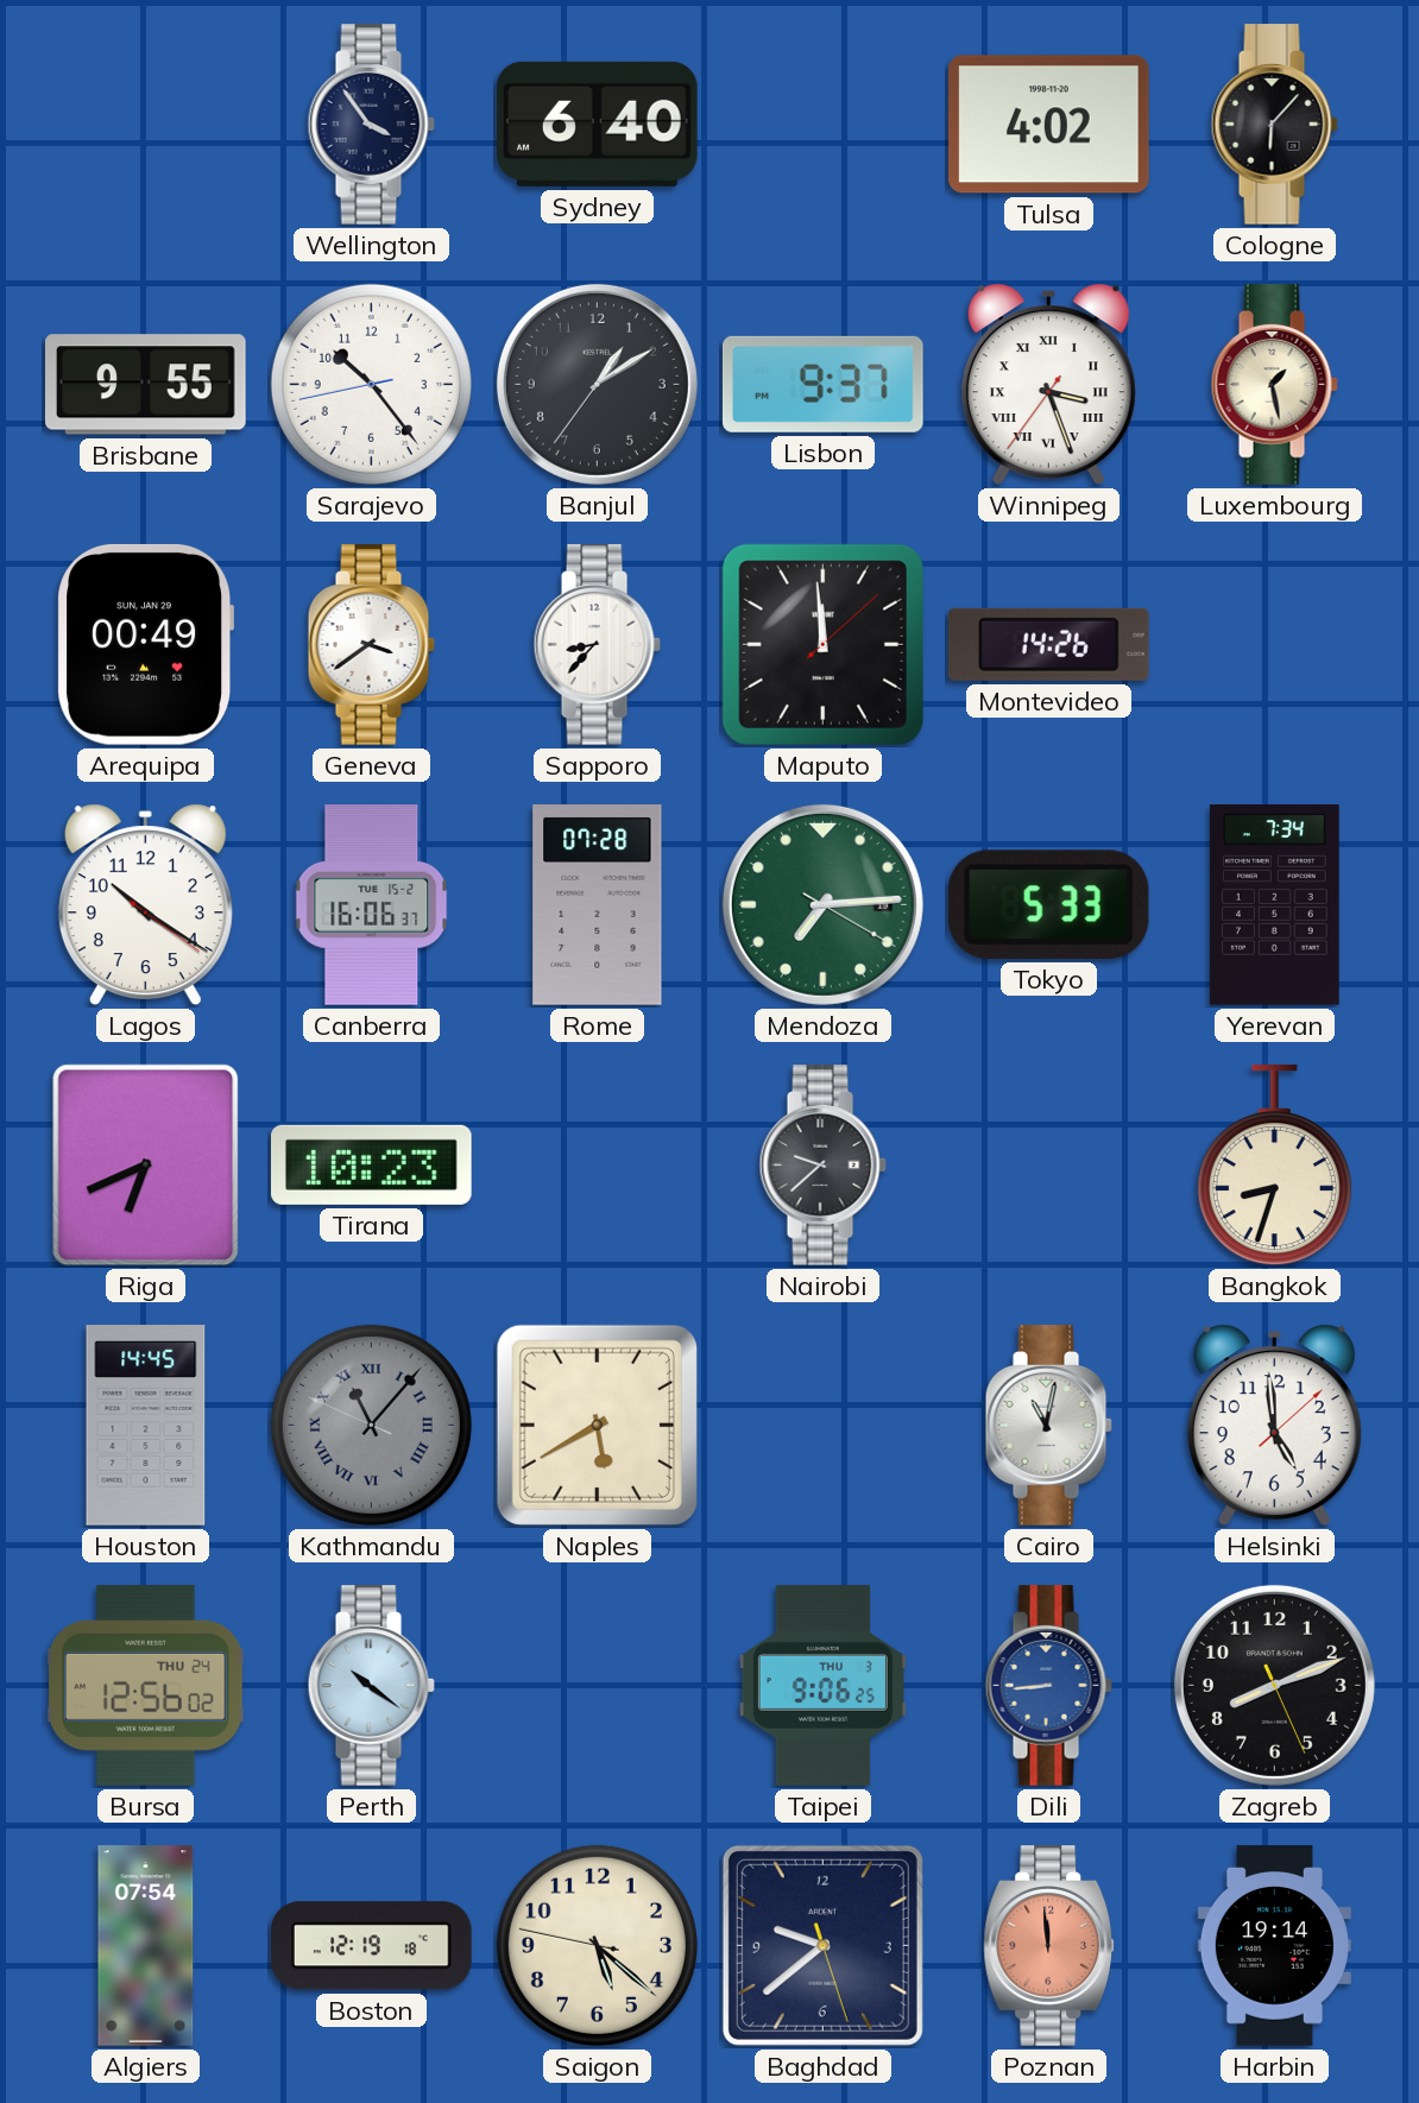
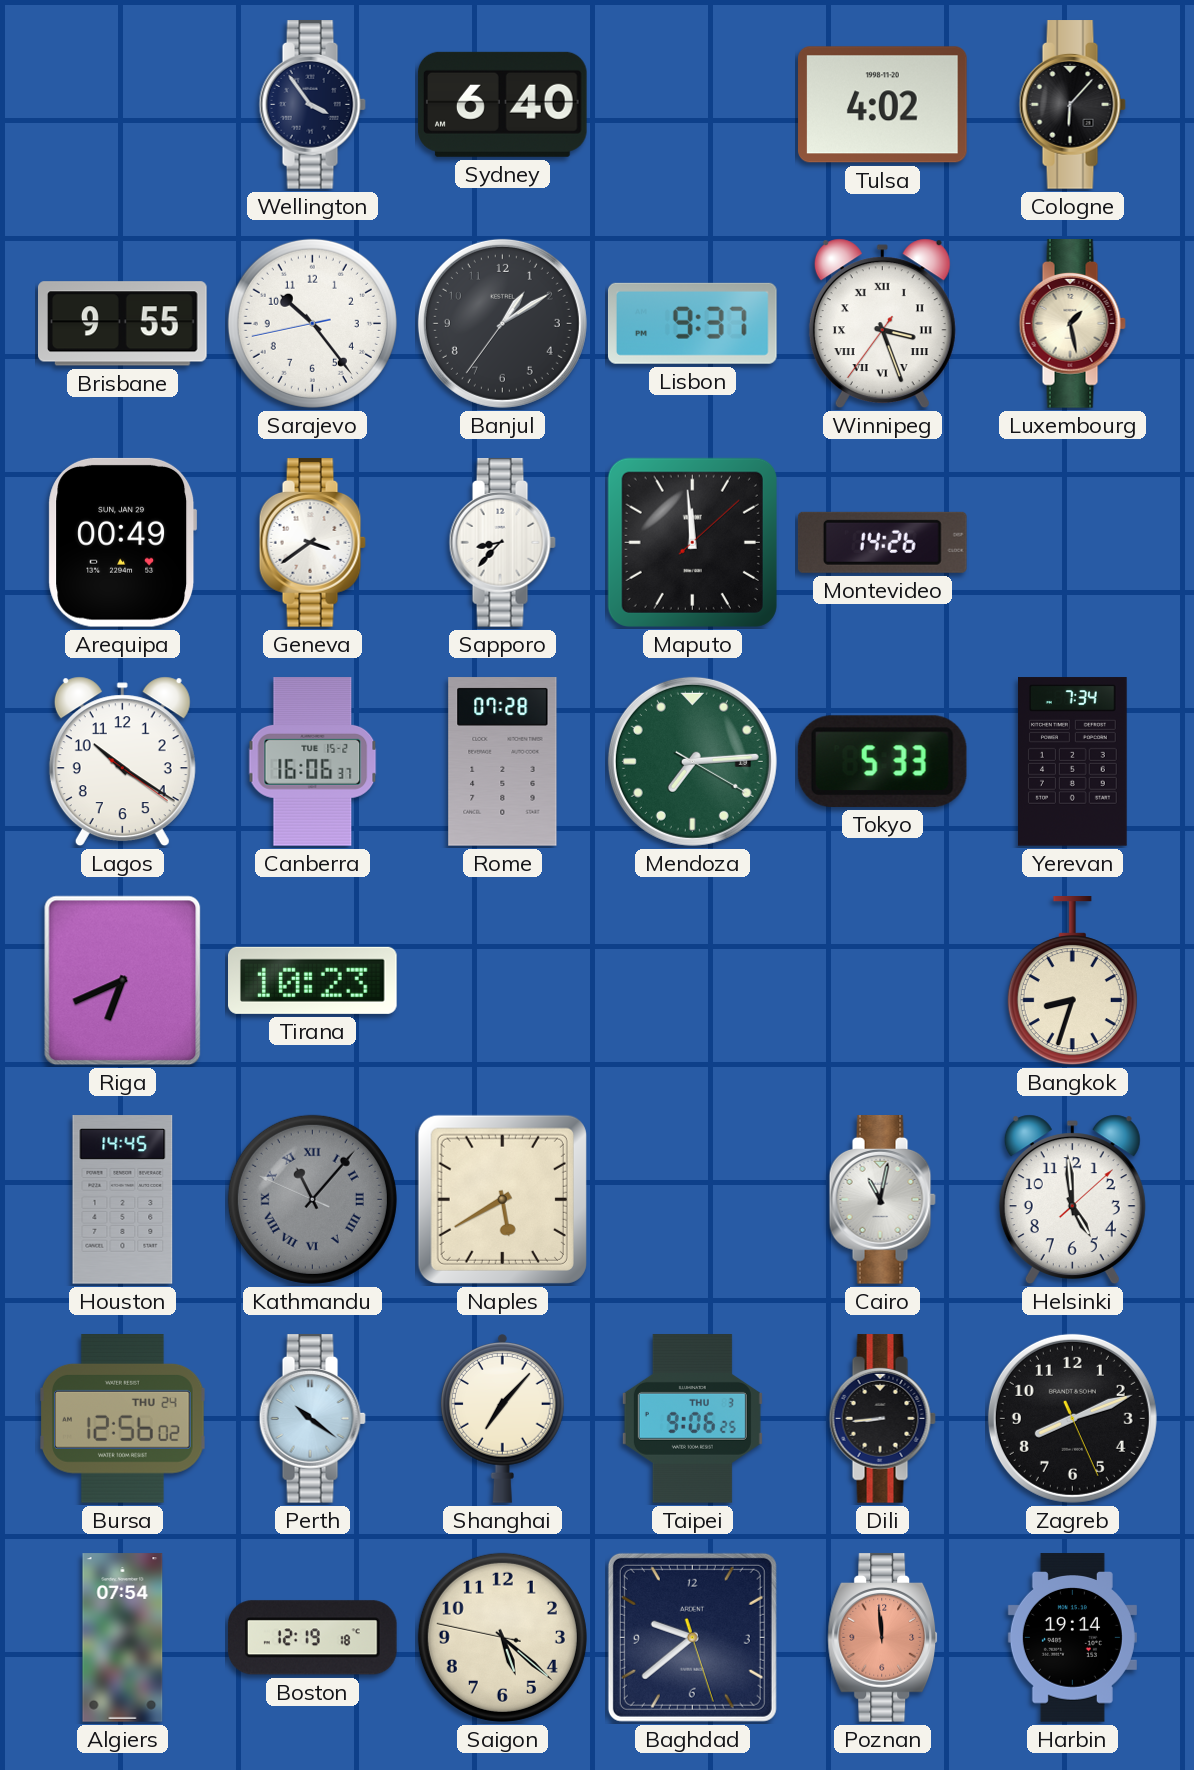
Nairobi: 9:38 -> none (822, 1166)
Shanghai: none -> 7:07 (502, 1419)
Dili dial: blue -> black (882, 1419)
